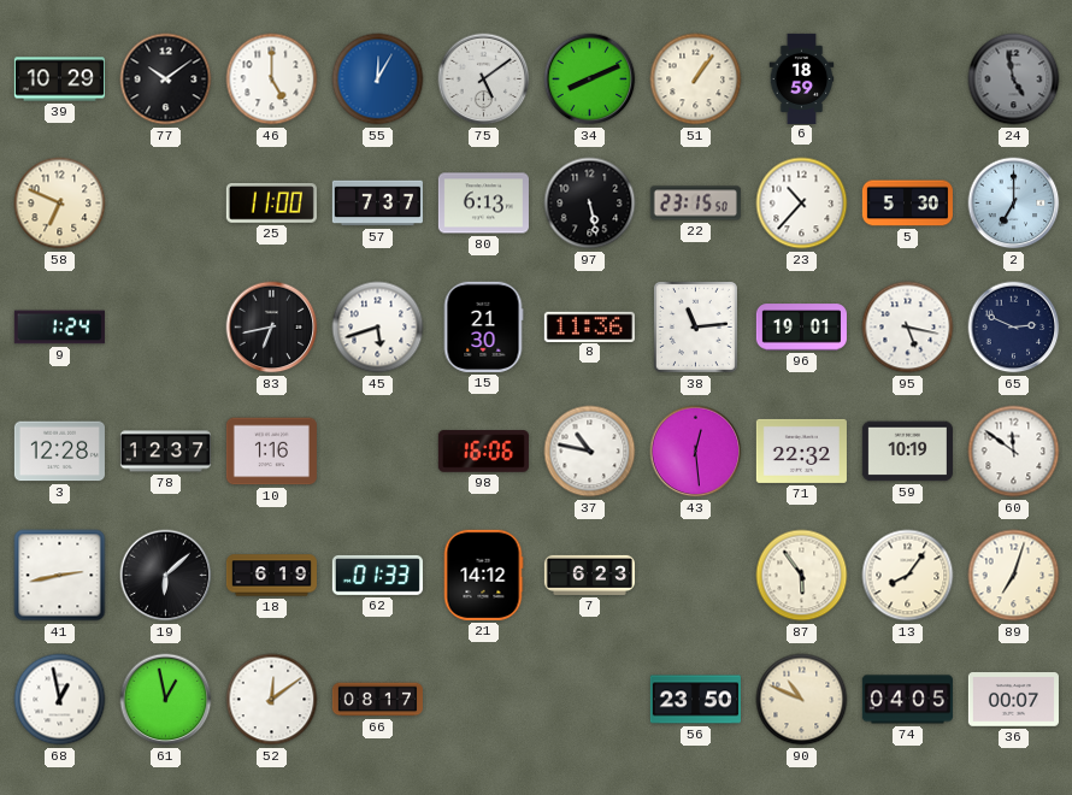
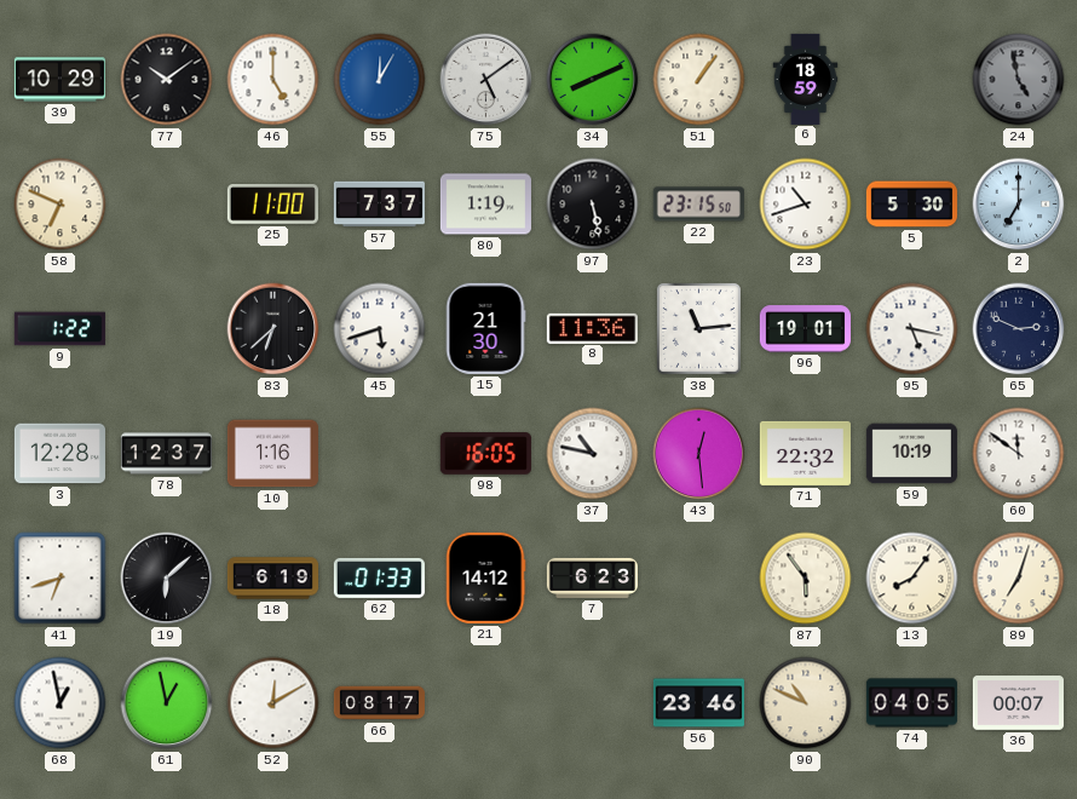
80: 6:13 -> 1:19 (485, 205)
23: 10:37 -> 10:42 (806, 205)
9: 1:24 -> 1:22 (59, 329)
83: 6:43 -> 6:38 (273, 329)
98: 16:06 -> 16:05 (485, 454)
41: 2:43 -> 6:42 (61, 579)
52: 12:09 -> 12:10 (273, 703)
56: 23:50 -> 23:46 (698, 703)
